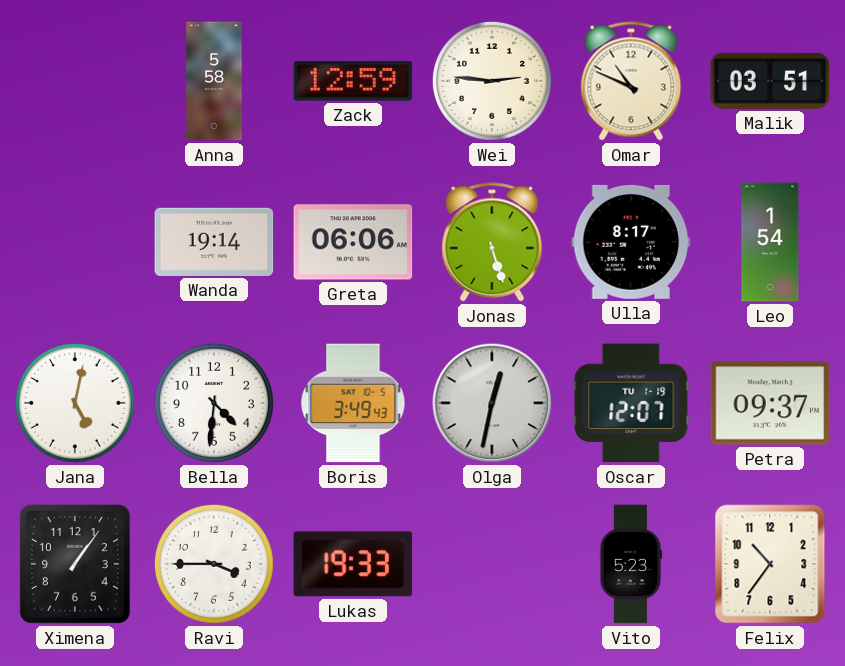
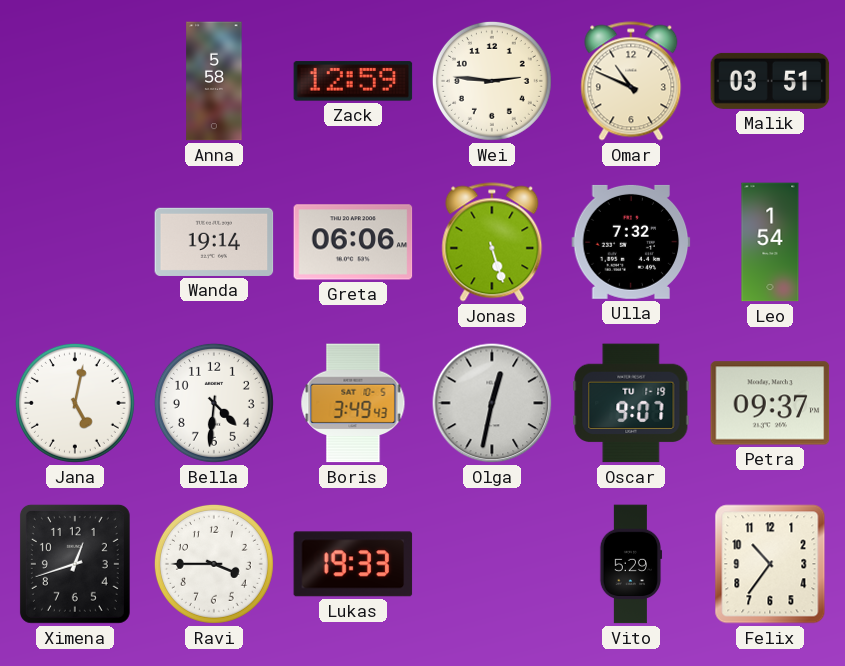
Ulla: 8:17 -> 7:32 (631, 242)
Oscar: 12:07 -> 9:07 (631, 403)
Ximena: 1:06 -> 12:42 (75, 564)
Vito: 5:23 -> 5:29 (631, 564)
